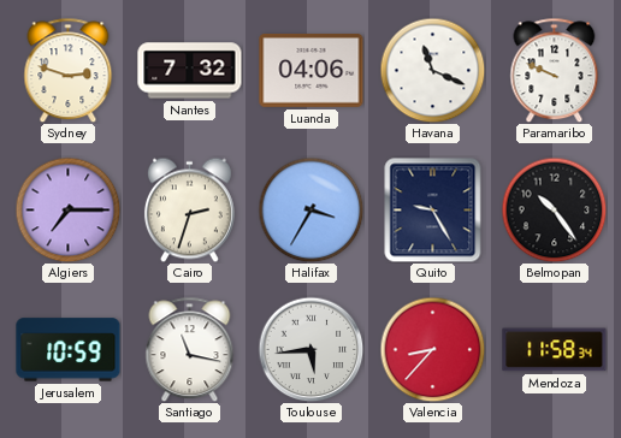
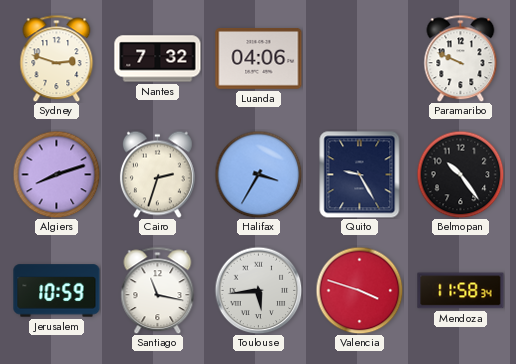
Havana: 11:19 -> none (432, 70)
Algiers: 7:15 -> 8:12 (56, 174)
Valencia: 8:37 -> 3:48 (359, 290)
